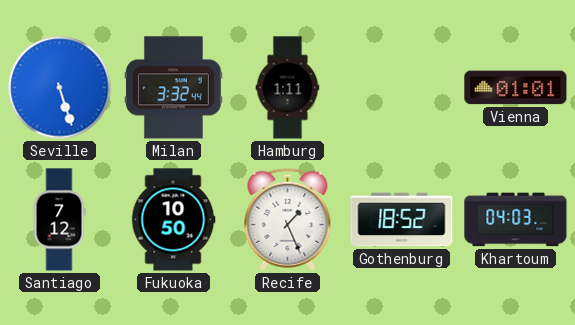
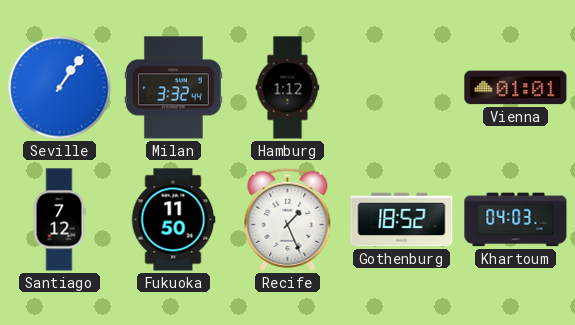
Seville: 5:27 -> 1:06 (60, 88)
Hamburg: 1:11 -> 1:12 (288, 88)
Fukuoka: 10:50 -> 11:50 (173, 220)
